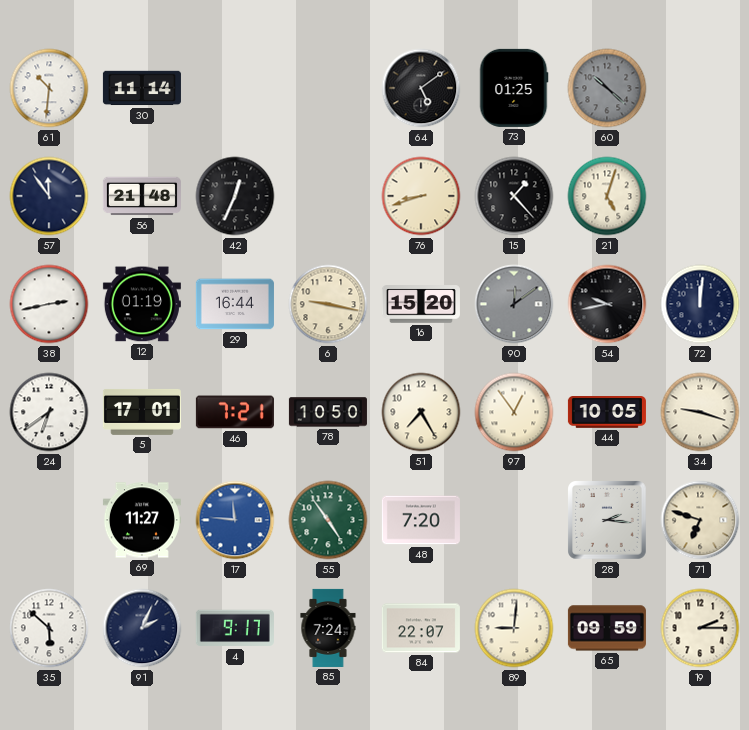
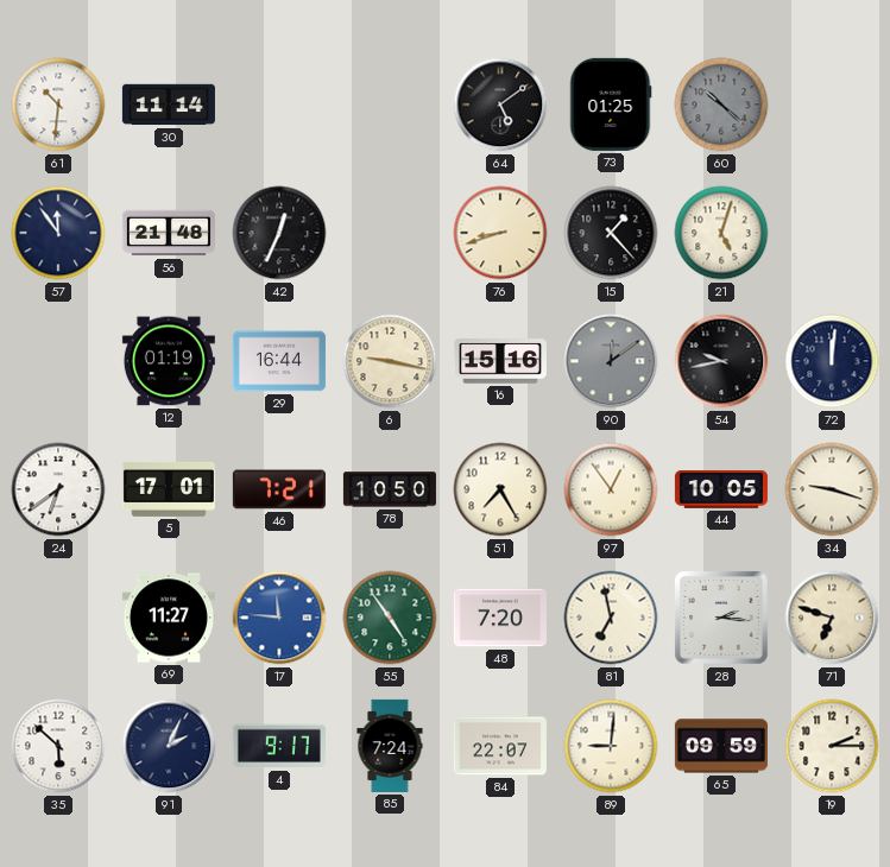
38: 2:43 -> none (49, 304)
16: 15:20 -> 15:16 (500, 361)
81: none -> 6:58 (611, 618)
